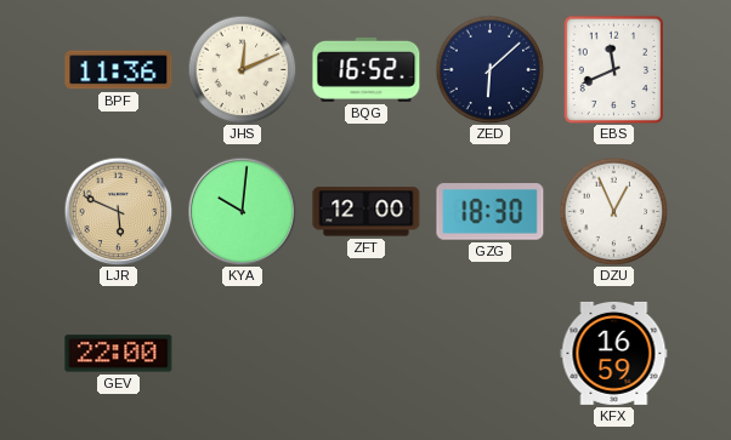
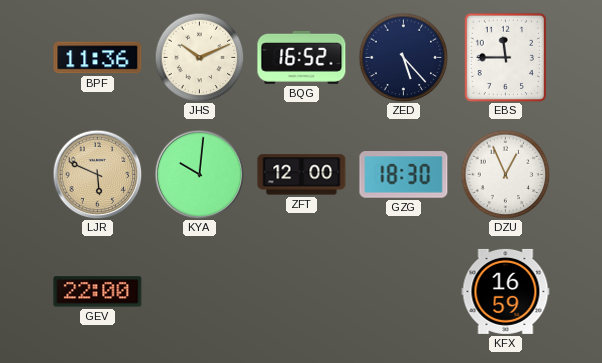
JHS: 12:11 -> 10:11 (199, 57)
ZED: 6:08 -> 5:23 (403, 57)
EBS: 11:41 -> 11:45 (505, 57)
